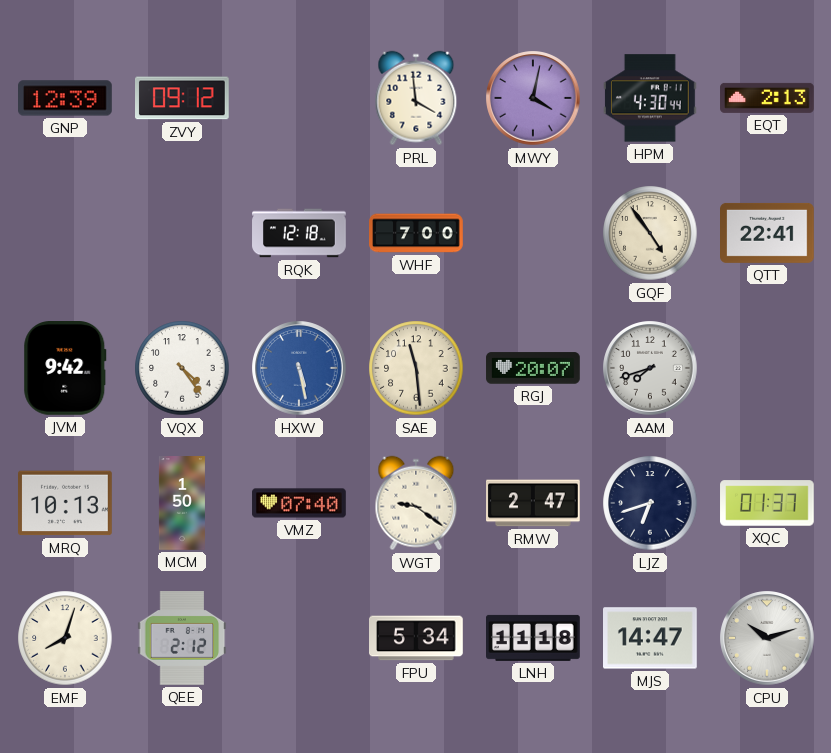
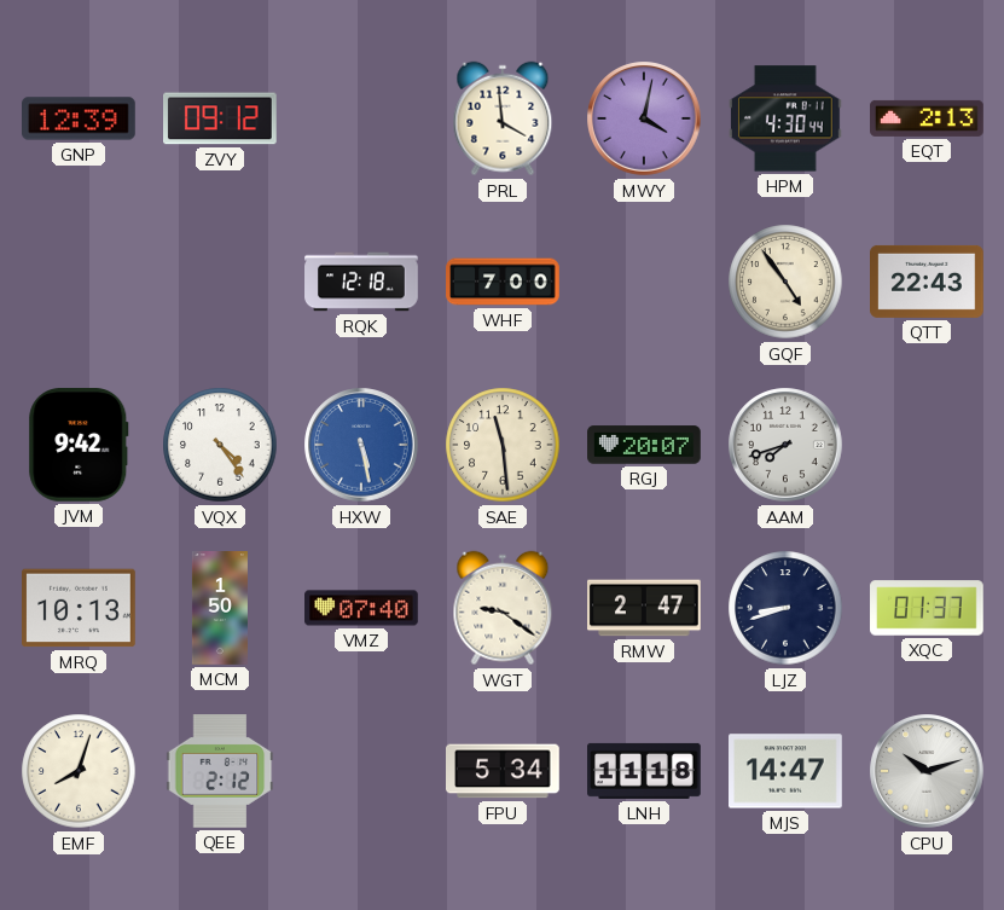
QTT: 22:41 -> 22:43 (928, 282)
LJZ: 6:42 -> 8:42 (785, 608)
